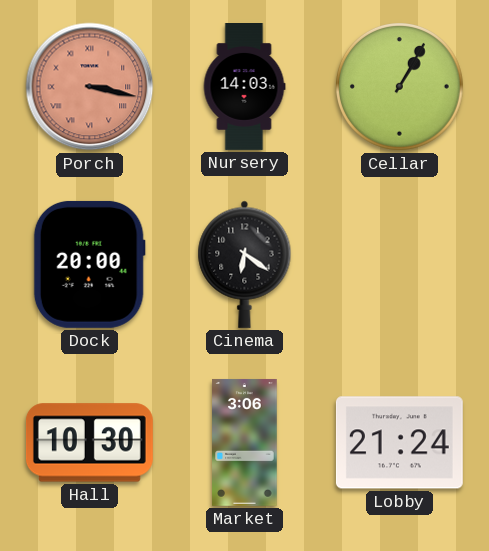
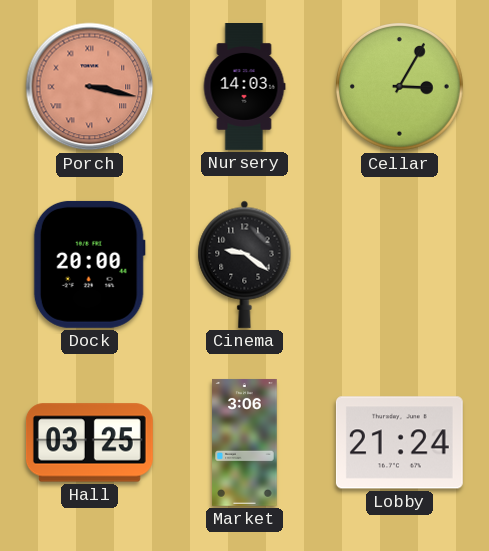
Cellar: 1:05 -> 3:05 (400, 87)
Cinema: 6:21 -> 9:21 (245, 264)
Hall: 10:30 -> 03:25 (89, 443)
